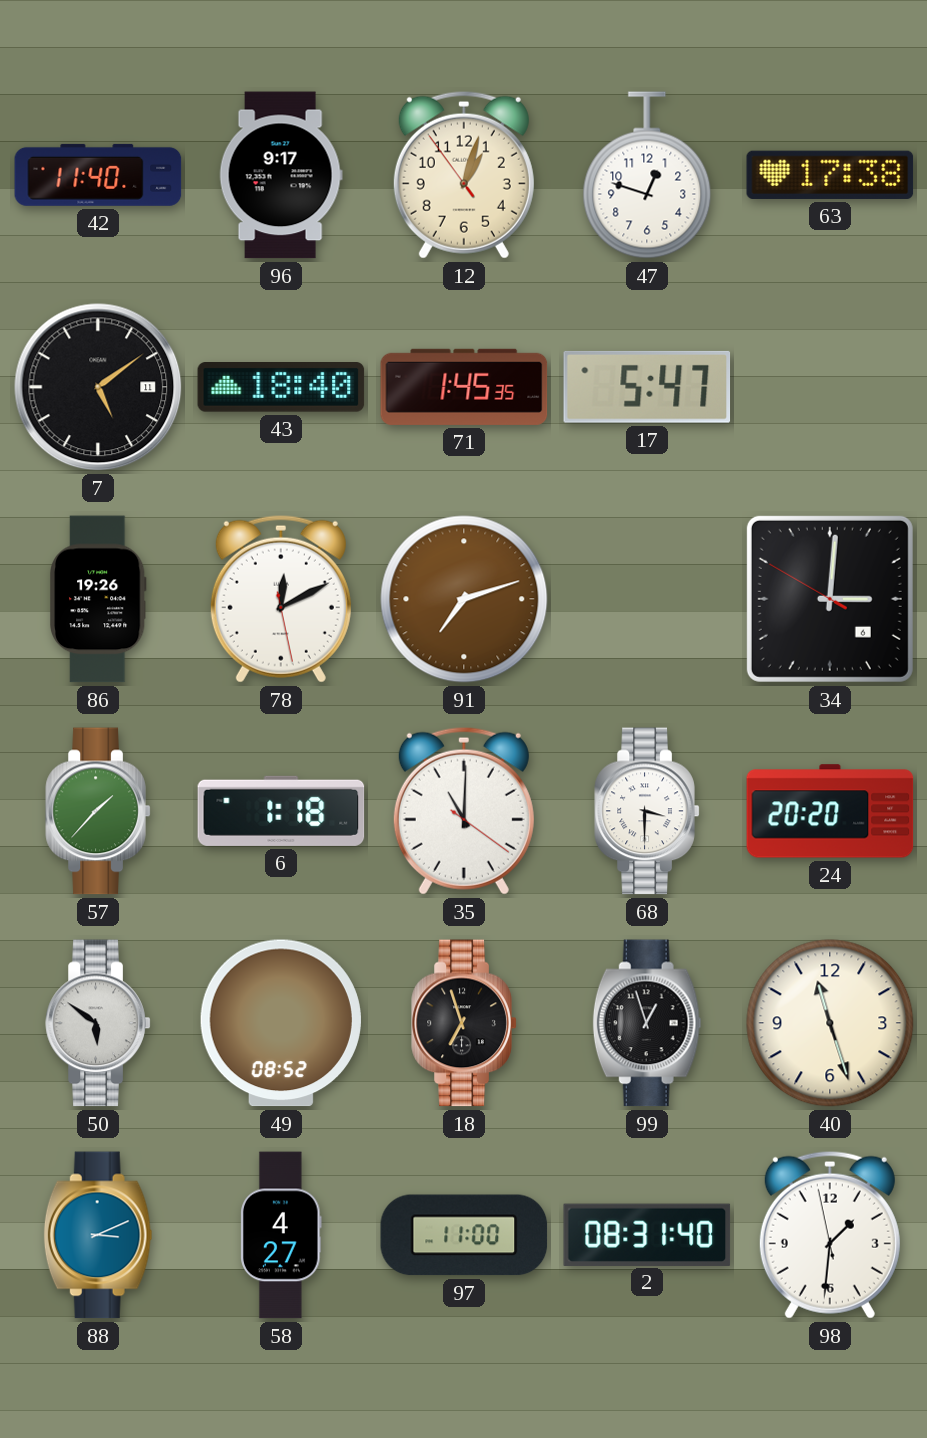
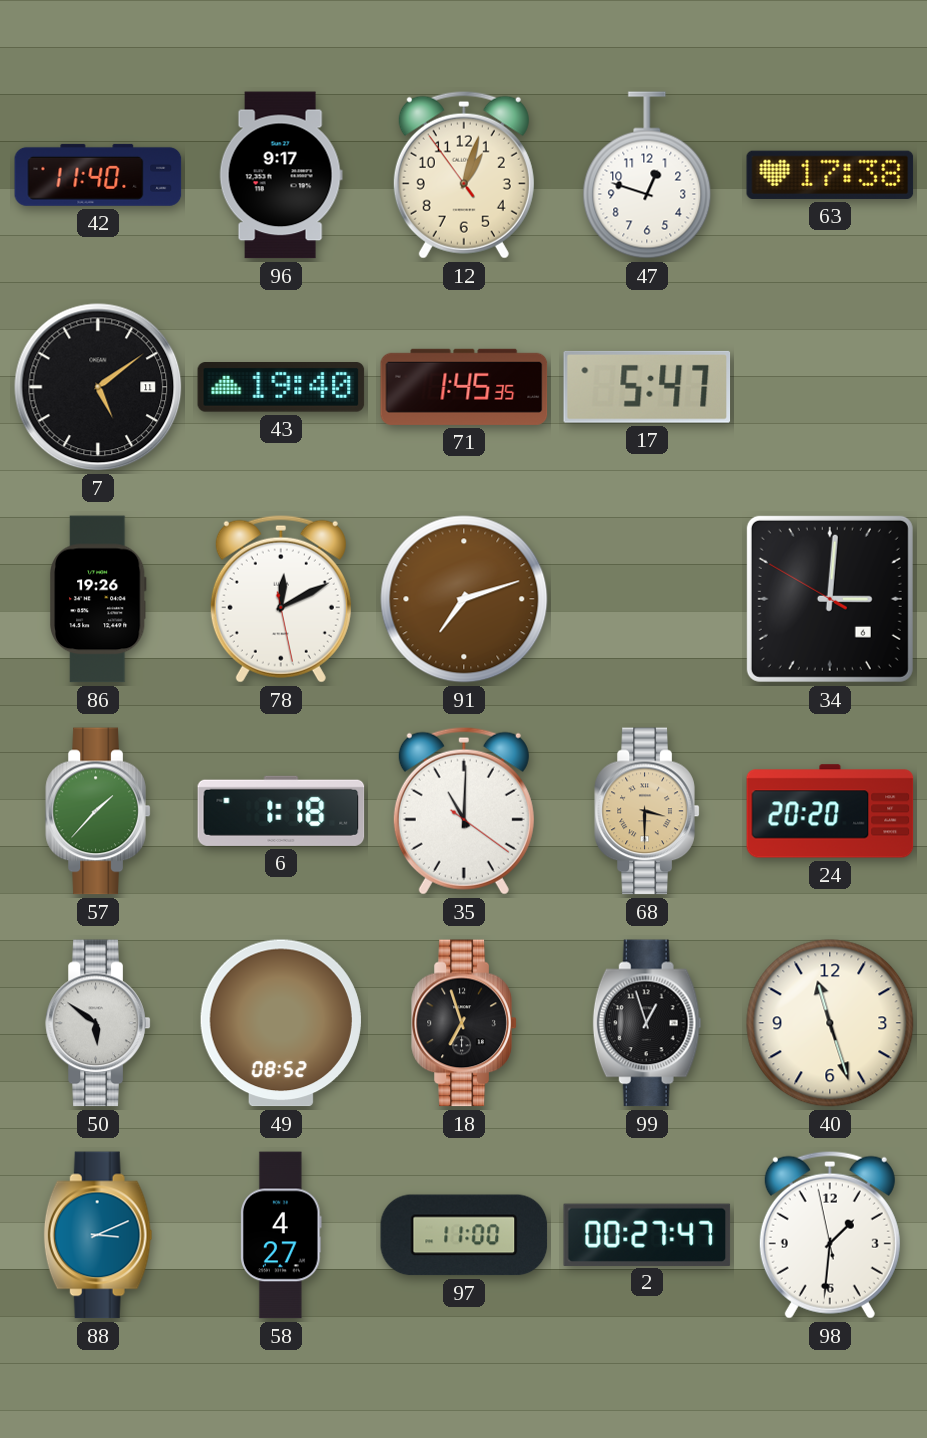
43: 18:40 -> 19:40 (281, 387)
68 dial: white -> champagne (647, 811)
2: 08:31 -> 00:27 (647, 1234)
